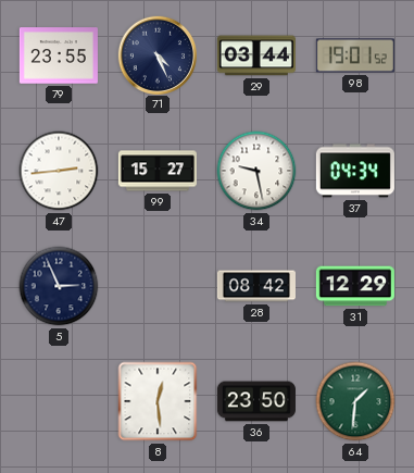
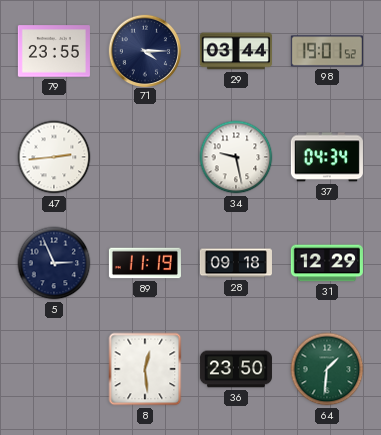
71: 4:26 -> 4:15 (144, 50)
99: 15:27 -> none (158, 171)
89: none -> 11:19 (145, 263)
28: 08:42 -> 09:18 (236, 263)
